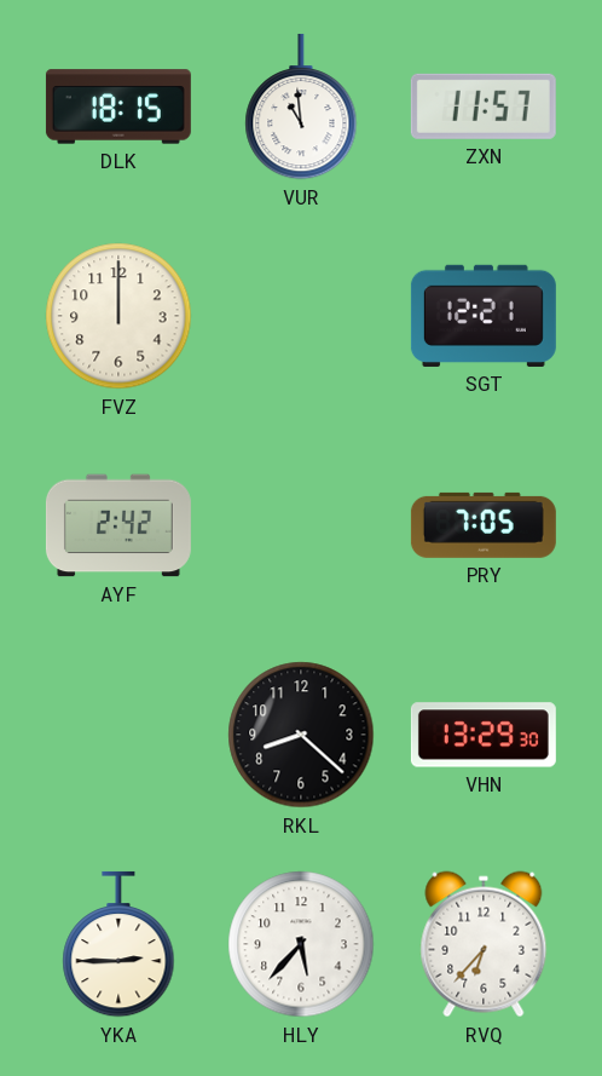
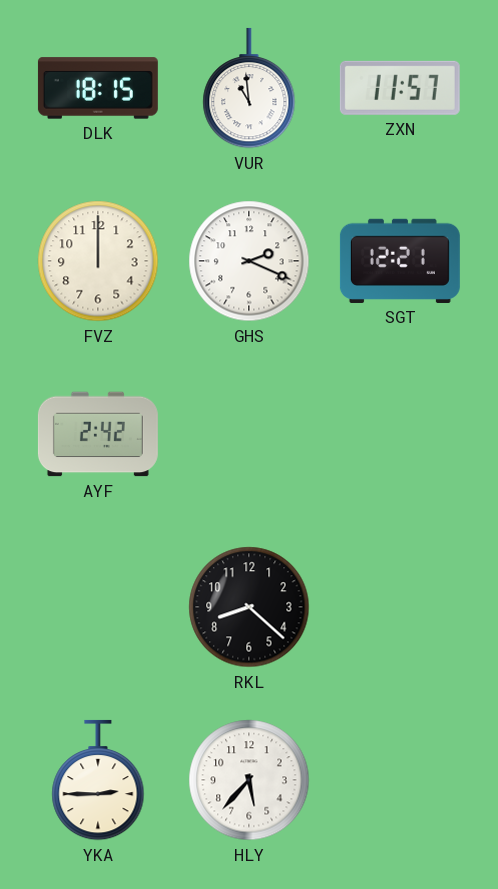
GHS: none -> 2:19 (249, 261)
PRY: 7:05 -> none (484, 525)
VHN: 13:29 -> none (484, 735)
RVQ: 6:37 -> none (484, 944)
